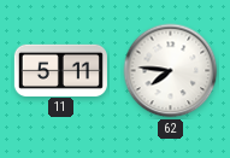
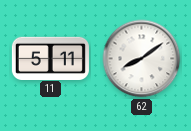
62: 7:46 -> 8:09 (142, 59)
